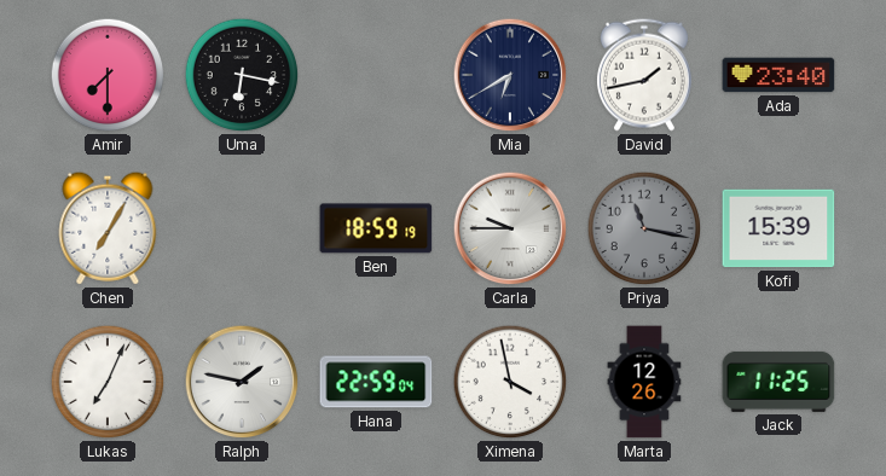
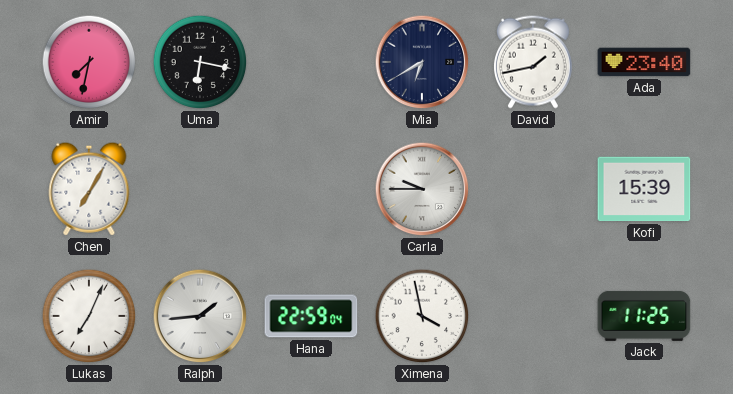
Amir: 7:30 -> 7:32 (89, 62)
Ben: 18:59 -> none (376, 228)
Priya: 11:17 -> none (644, 228)
Ralph: 1:47 -> 1:44 (200, 316)
Marta: 12:26 -> none (644, 382)
